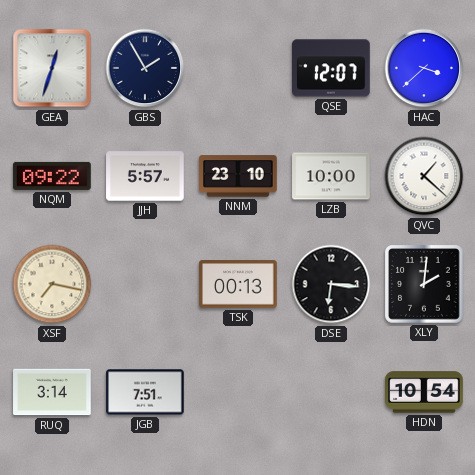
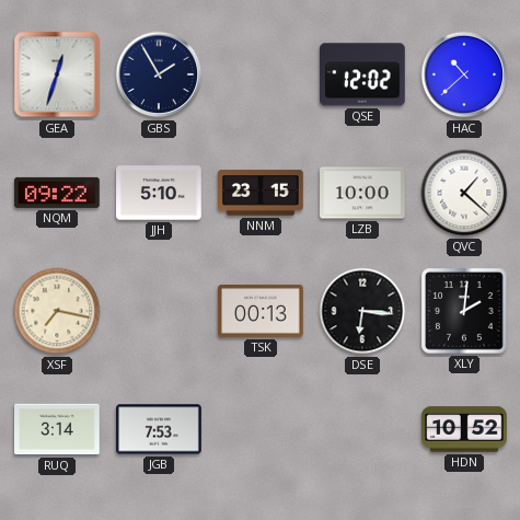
QSE: 12:07 -> 12:02 (363, 74)
HAC: 3:38 -> 10:38 (464, 74)
JJH: 5:57 -> 5:10 (159, 193)
NNM: 23:10 -> 23:15 (261, 193)
JGB: 7:51 -> 7:53 (159, 429)
HDN: 10:54 -> 10:52 (464, 429)
